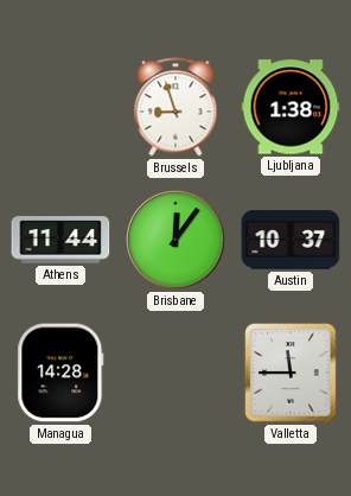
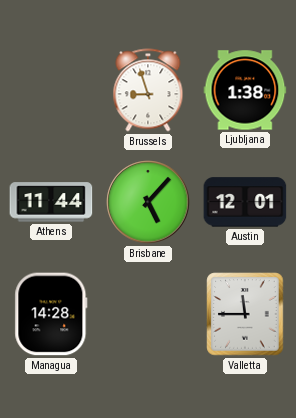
Brisbane: 12:06 -> 5:07 (148, 202)
Austin: 10:37 -> 12:01 (245, 202)
